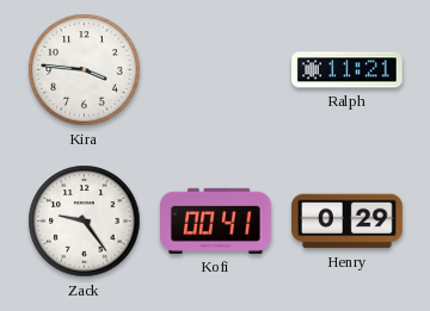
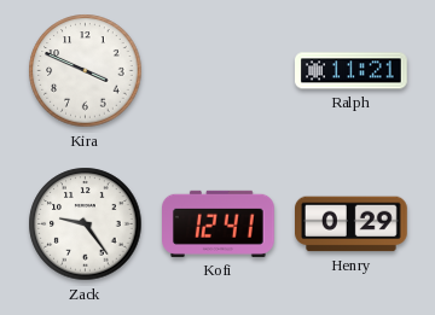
Kira: 3:46 -> 3:49 (86, 71)
Kofi: 00:41 -> 12:41 (219, 223)
